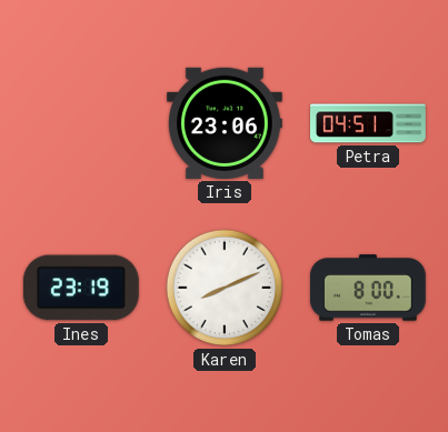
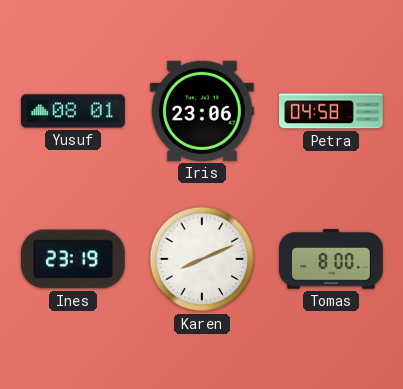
Yusuf: none -> 08:01 (74, 111)
Petra: 04:51 -> 04:58 (332, 111)
